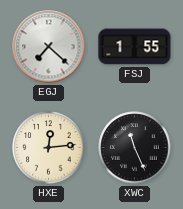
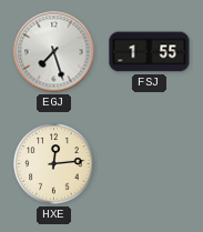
EGJ: 7:22 -> 7:27 (54, 52)
XWC: 11:26 -> none (135, 148)
